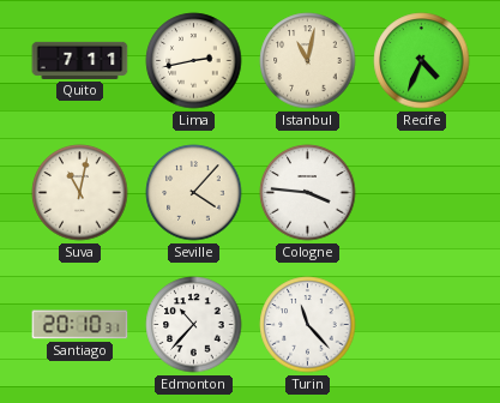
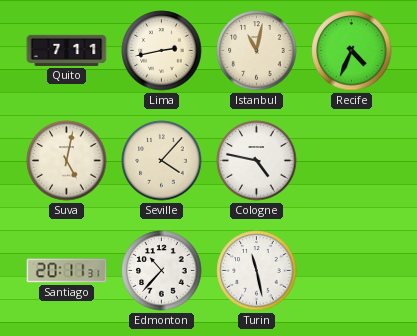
Suva: 11:02 -> 5:02 (67, 161)
Cologne: 3:46 -> 4:47 (257, 161)
Santiago: 20:10 -> 20:11 (67, 271)
Turin: 11:23 -> 11:28 (257, 271)
